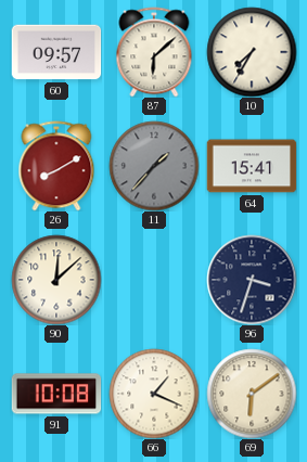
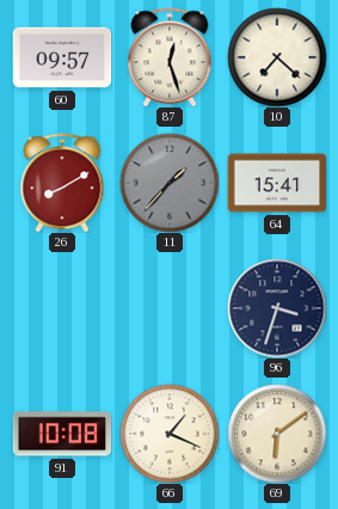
87: 6:08 -> 12:27 (170, 57)
10: 7:35 -> 7:22 (277, 57)
90: 12:08 -> none (56, 280)
